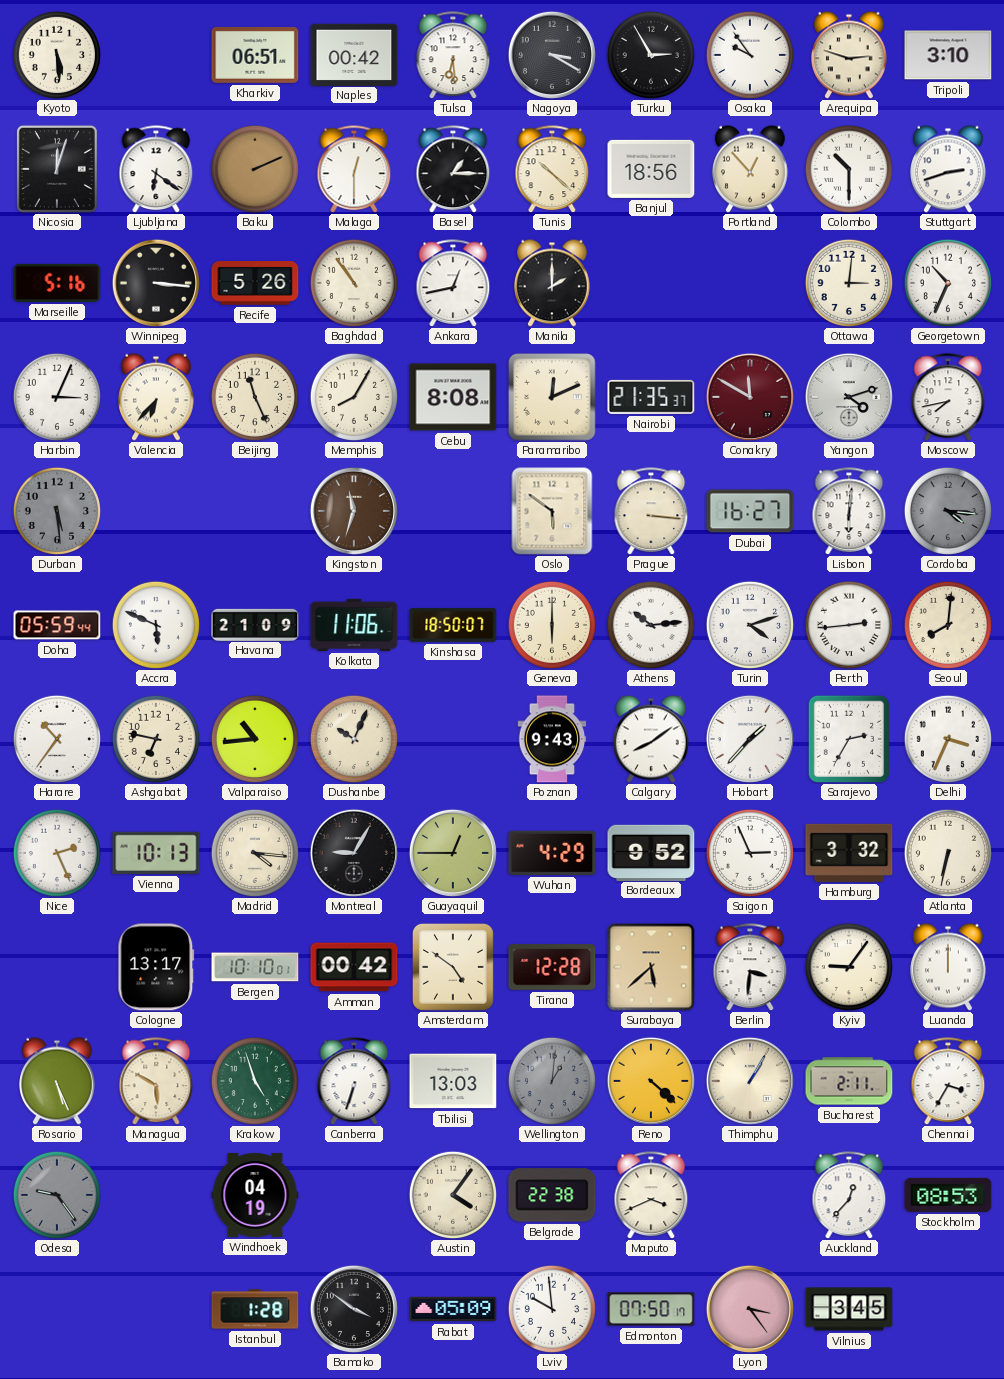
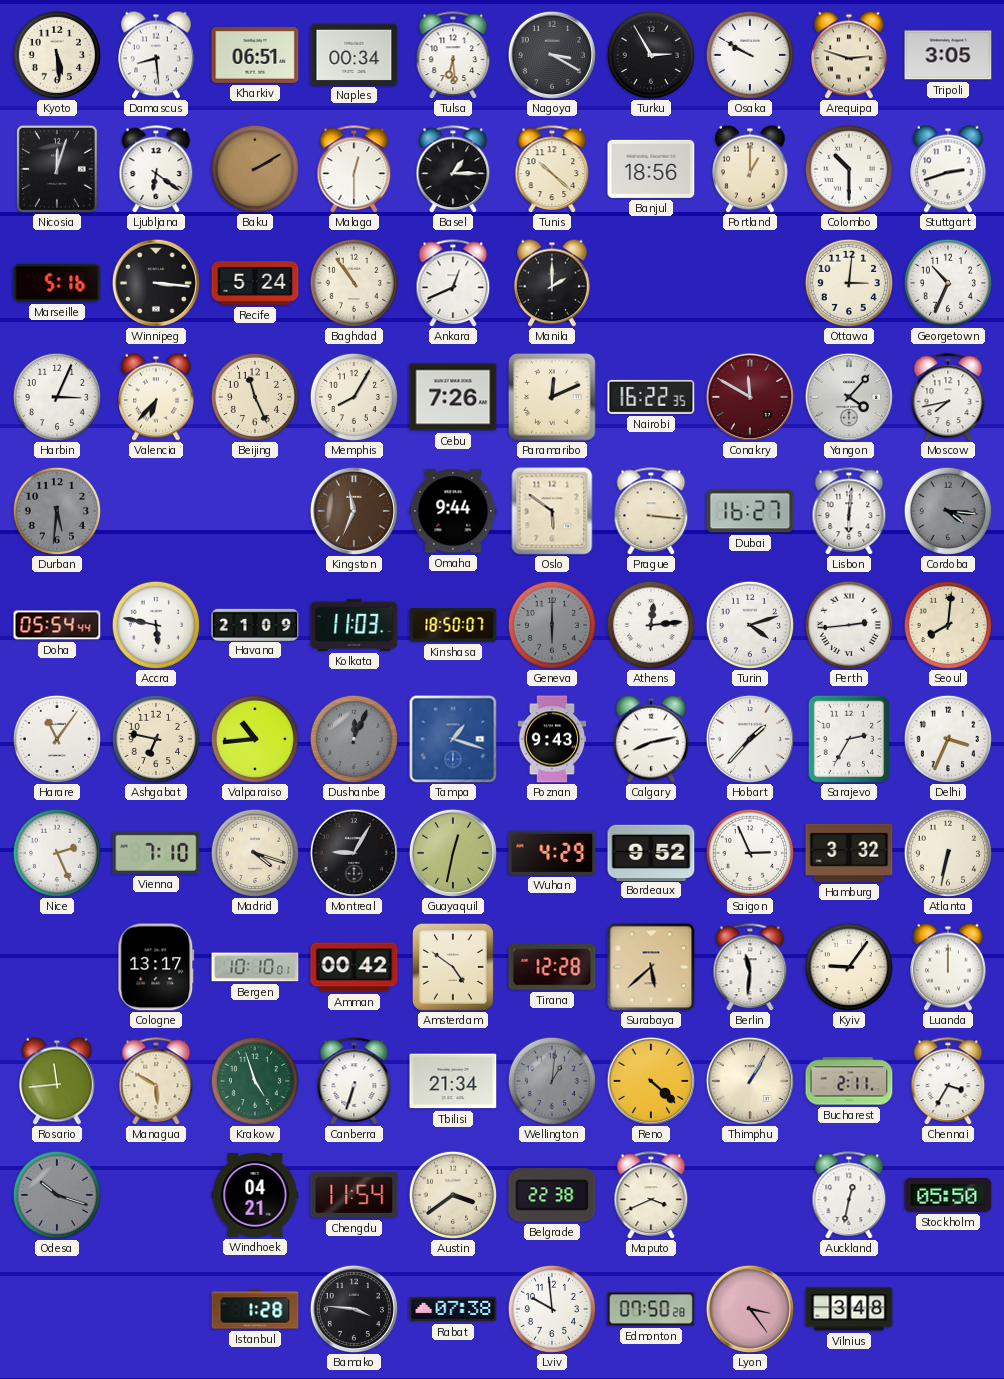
Damascus: none -> 8:29 (156, 55)
Naples: 00:42 -> 00:34 (354, 54)
Osaka: 9:54 -> 9:50 (749, 54)
Tripoli: 3:10 -> 3:05 (948, 55)
Baku: 2:11 -> 2:10 (254, 168)
Portland: 12:53 -> 1:00 (750, 169)
Recife: 5:26 -> 5:24 (255, 283)
Ankara: 12:43 -> 12:41 (453, 283)
Cebu: 8:08 -> 7:26 (453, 397)
Nairobi: 21:35 -> 16:22 (651, 397)
Yangon: 4:12 -> 4:07 (849, 397)
Durban: 5:29 -> 5:31 (56, 510)
Kingston: 11:33 -> 11:34 (354, 511)
Omaha: none -> 9:44 (453, 511)
Doha: 05:59 -> 05:54 (57, 625)
Accra: 5:49 -> 5:47 (155, 624)
Kolkata: 11:06 -> 11:03 (354, 625)
Geneva dial: cream -> grey (551, 624)
Athens: 10:14 -> 12:14 (650, 624)
Harare: 10:36 -> 11:06 (56, 738)
Dushanbe: 10:04 -> 12:04 (353, 738)
Dushanbe dial: cream -> grey (353, 738)
Tampa: none -> 1:18 (453, 739)
Calgary: 8:09 -> 8:13 (651, 739)
Vienna: 10:13 -> 7:10 (156, 853)
Madrid: 4:16 -> 4:18 (254, 852)
Guayaquil: 12:45 -> 12:32 (453, 853)
Berlin: 3:31 -> 11:31 (750, 967)
Rosario: 5:26 -> 11:44 (57, 1081)
Tbilisi: 13:03 -> 21:34 (453, 1081)
Odesa: 9:24 -> 10:18 (56, 1194)
Windhoek: 04:19 -> 04:21 (255, 1196)
Chengdu: none -> 11:54 (354, 1195)
Austin: 4:06 -> 3:39 (452, 1194)
Auckland: 12:37 -> 12:32 (849, 1195)
Stockholm: 08:53 -> 05:50 (948, 1195)
Bamako: 3:51 -> 3:46 (354, 1309)
Rabat: 05:09 -> 07:38 (453, 1309)
Edmonton: 07:50:17 -> 07:50:28 (651, 1309)
Vilnius: 3:45 -> 3:48 (849, 1309)
